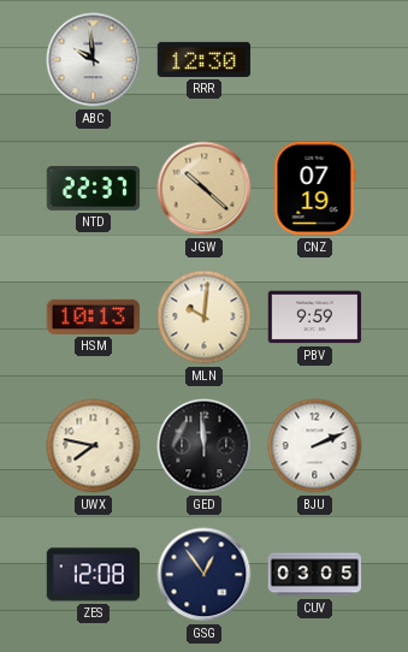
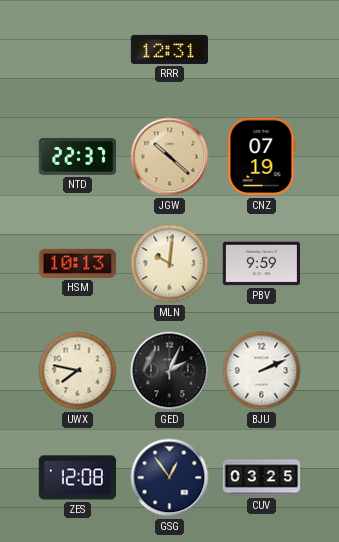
ABC: 9:59 -> none (94, 60)
RRR: 12:30 -> 12:31 (170, 49)
GED: 11:59 -> 2:04 (170, 371)
CUV: 03:05 -> 03:25 (262, 478)
